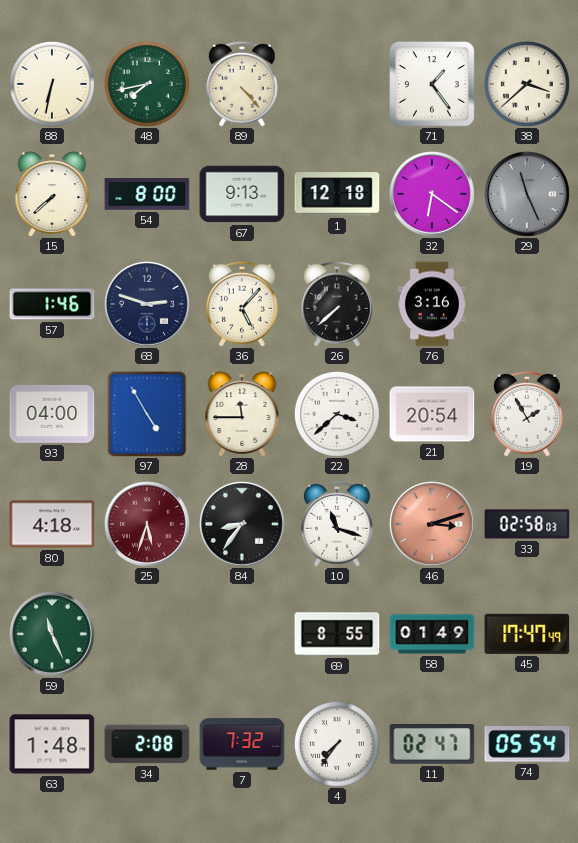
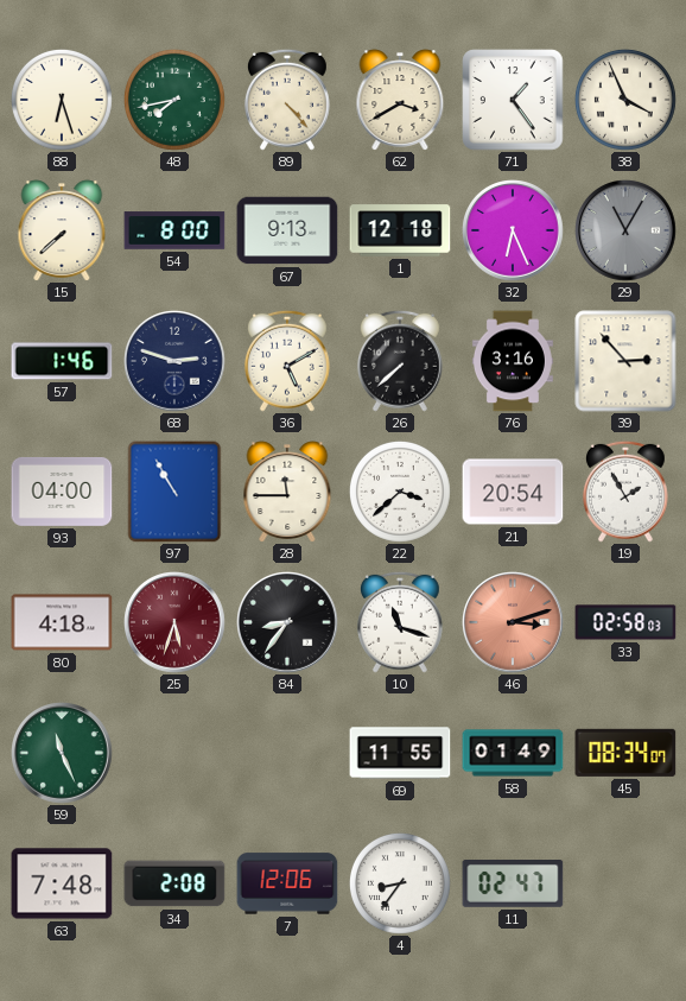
88: 6:32 -> 6:27 (62, 100)
62: none -> 3:40 (400, 100)
38: 3:38 -> 3:56 (625, 100)
32: 6:21 -> 6:26 (514, 232)
29: 11:26 -> 11:05 (627, 232)
36: 5:07 -> 5:10 (287, 361)
39: none -> 2:53 (625, 361)
97: 4:55 -> 10:55 (174, 492)
69: 8:55 -> 11:55 (400, 753)
45: 17:47 -> 08:34 (625, 753)
63: 1:48 -> 7:48 (62, 883)
7: 7:32 -> 12:06 (287, 883)
4: 7:36 -> 8:36 (400, 883)
74: 05:54 -> none (527, 745)
